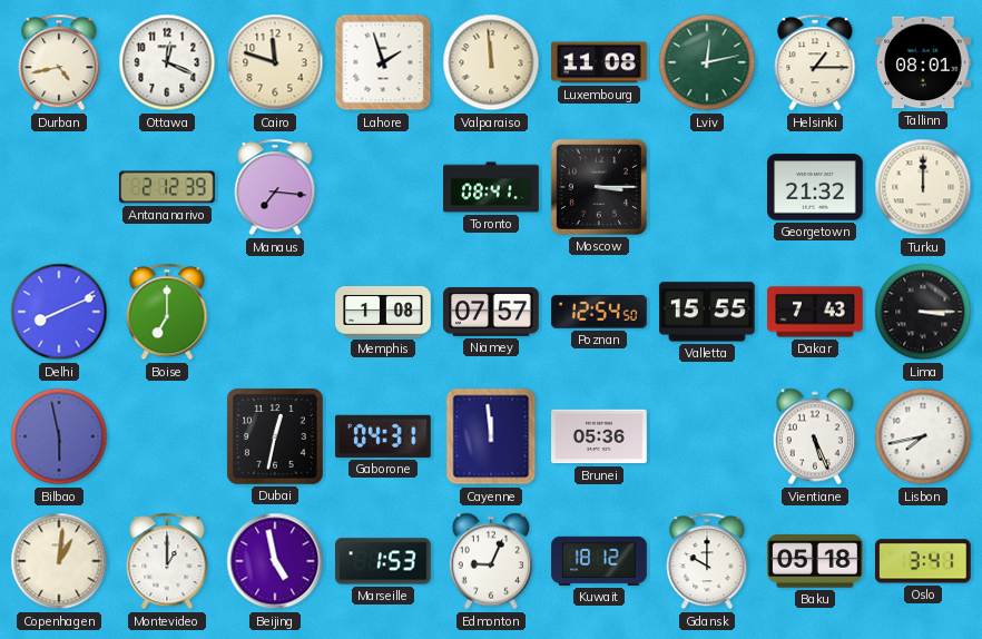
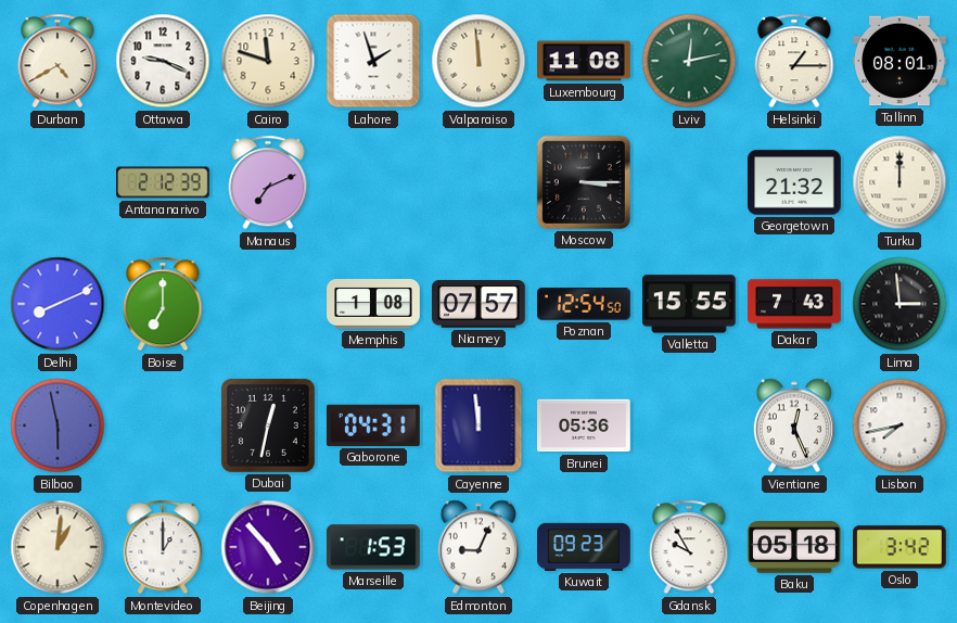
Durban: 4:43 -> 4:40 (58, 61)
Ottawa: 12:19 -> 9:19 (163, 61)
Manaus: 7:16 -> 7:11 (268, 182)
Toronto: 08:41 -> none (491, 187)
Lima: 3:15 -> 2:59 (899, 304)
Vientiane: 5:26 -> 12:26 (793, 425)
Beijing: 4:58 -> 4:53 (268, 547)
Kuwait: 18:12 -> 09:23 (584, 547)
Gdansk: 10:00 -> 9:55 (689, 547)
Oslo: 3:41 -> 3:42 (899, 547)
